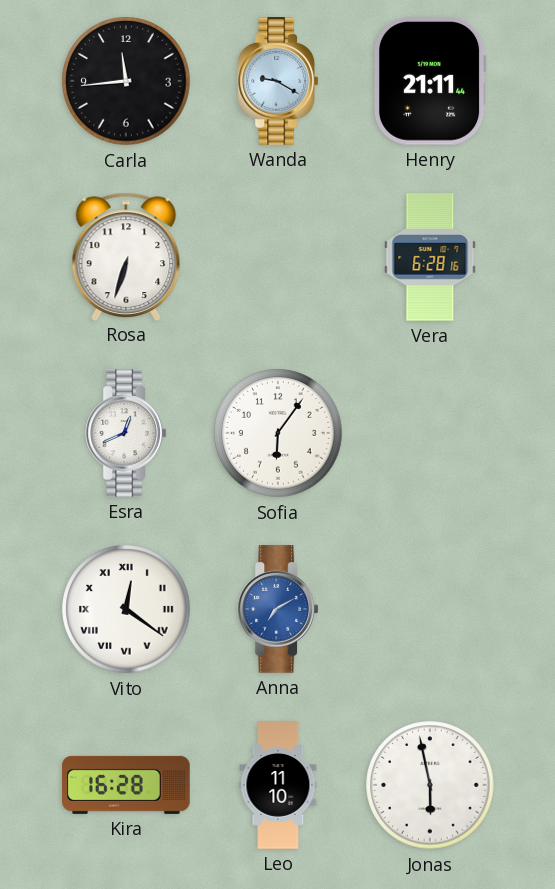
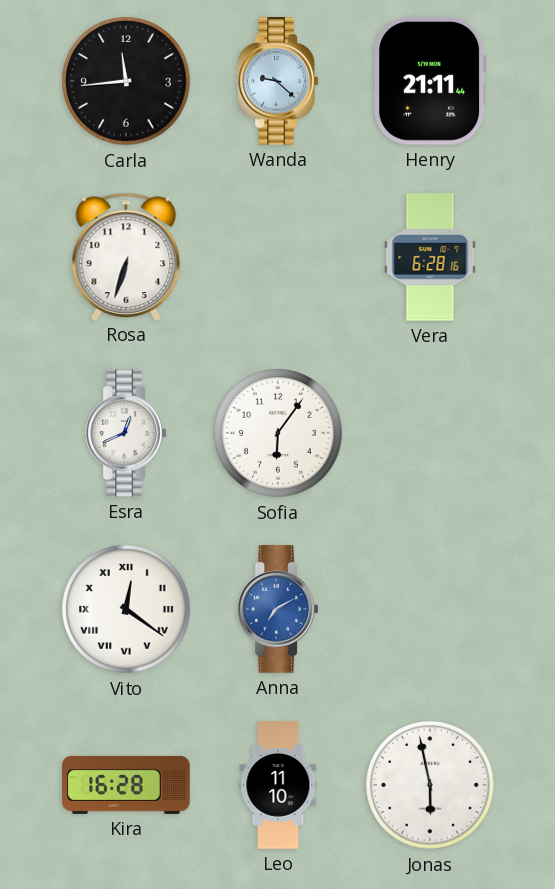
Wanda: 9:20 -> 9:22 (278, 81)
